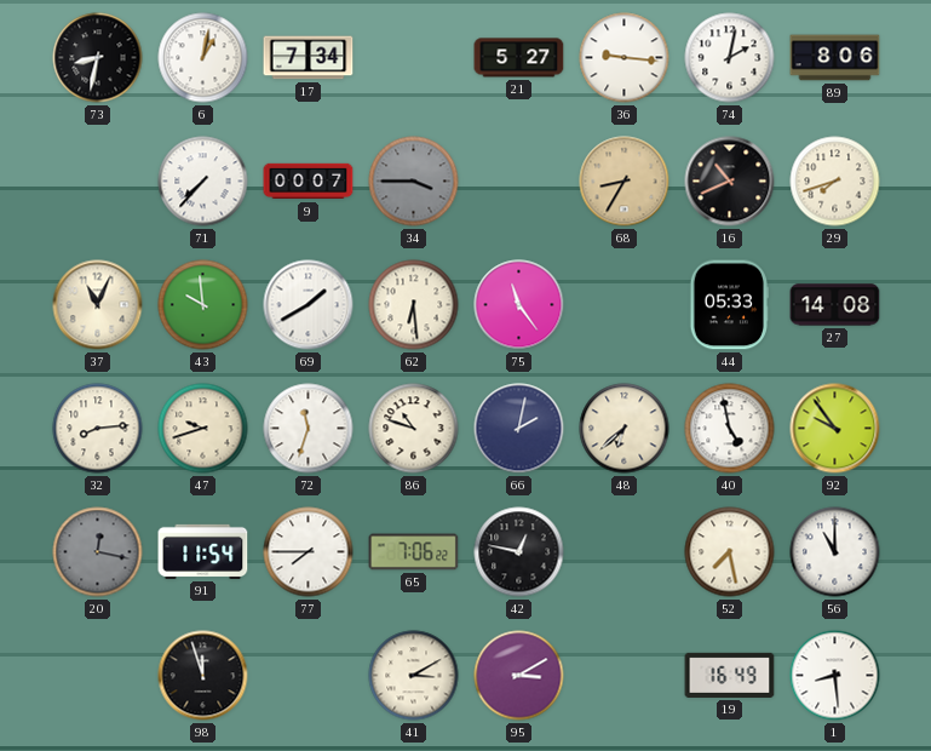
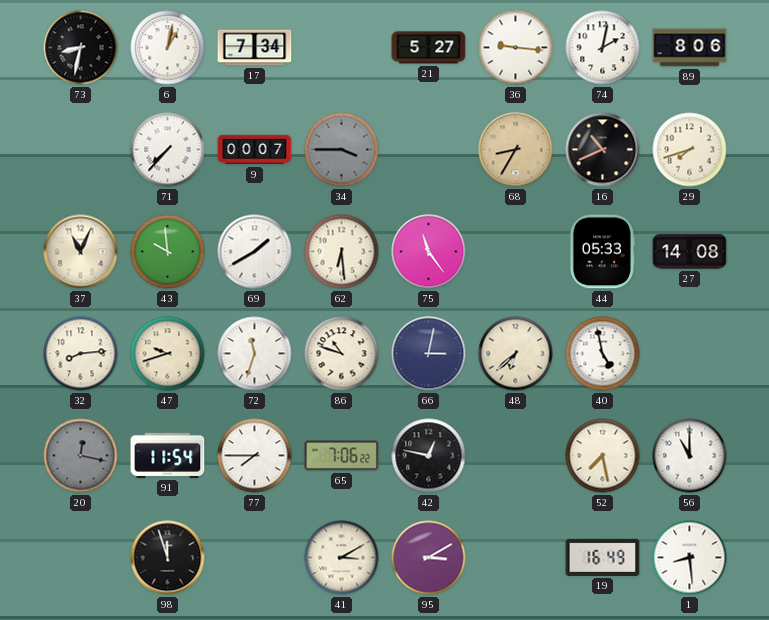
66: 2:02 -> 3:02 (429, 354)
92: 9:54 -> none (835, 429)
